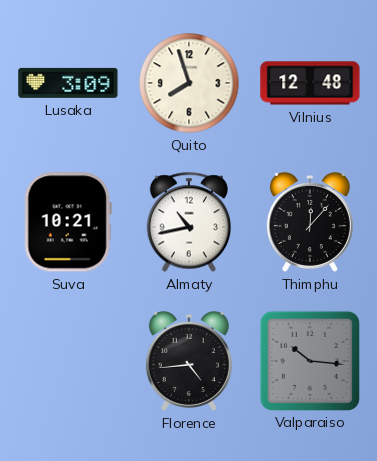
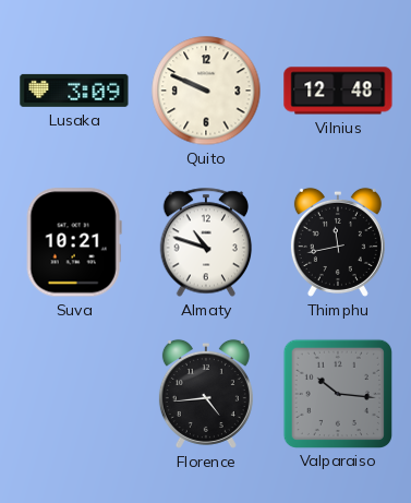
Quito: 7:57 -> 9:49 (206, 91)
Almaty: 10:43 -> 10:48 (206, 242)
Thimphu: 12:07 -> 11:43 (338, 242)
